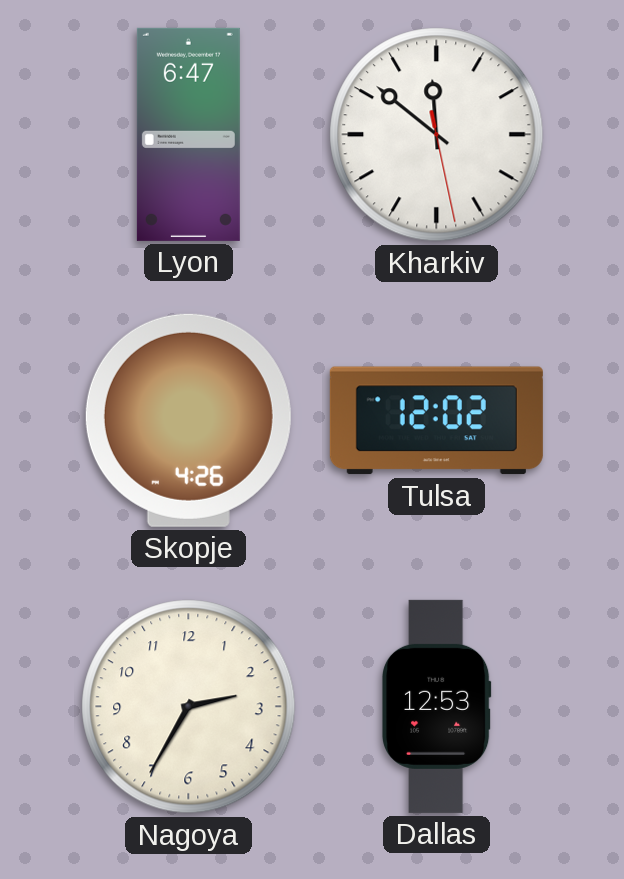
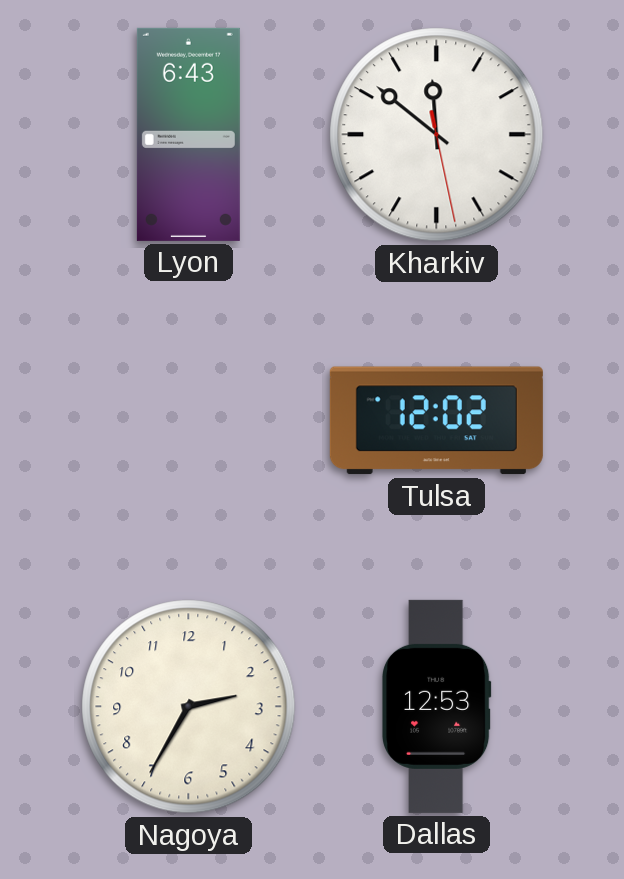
Lyon: 6:47 -> 6:43 (188, 134)
Skopje: 4:26 -> none (188, 420)
